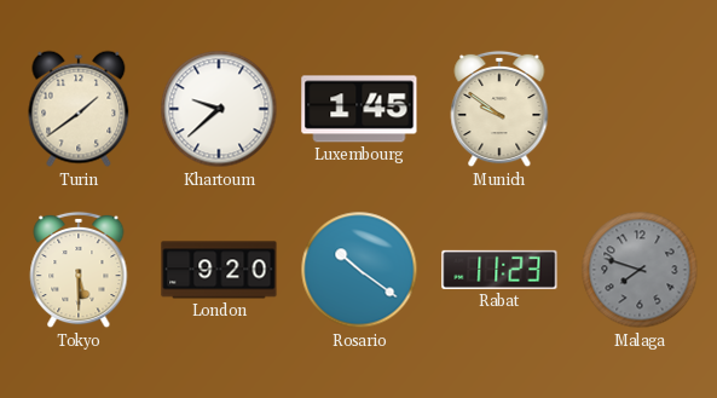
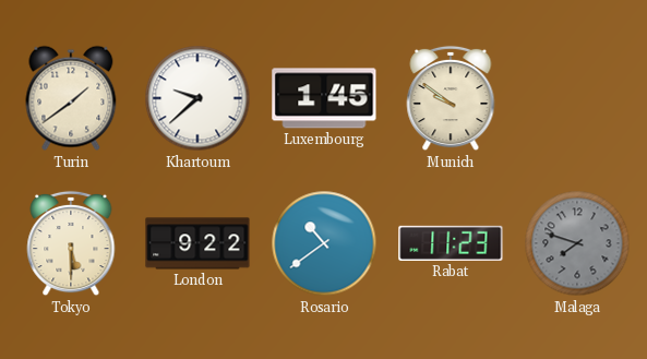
London: 9:20 -> 9:22 (197, 243)
Rosario: 10:21 -> 10:39 (324, 243)
